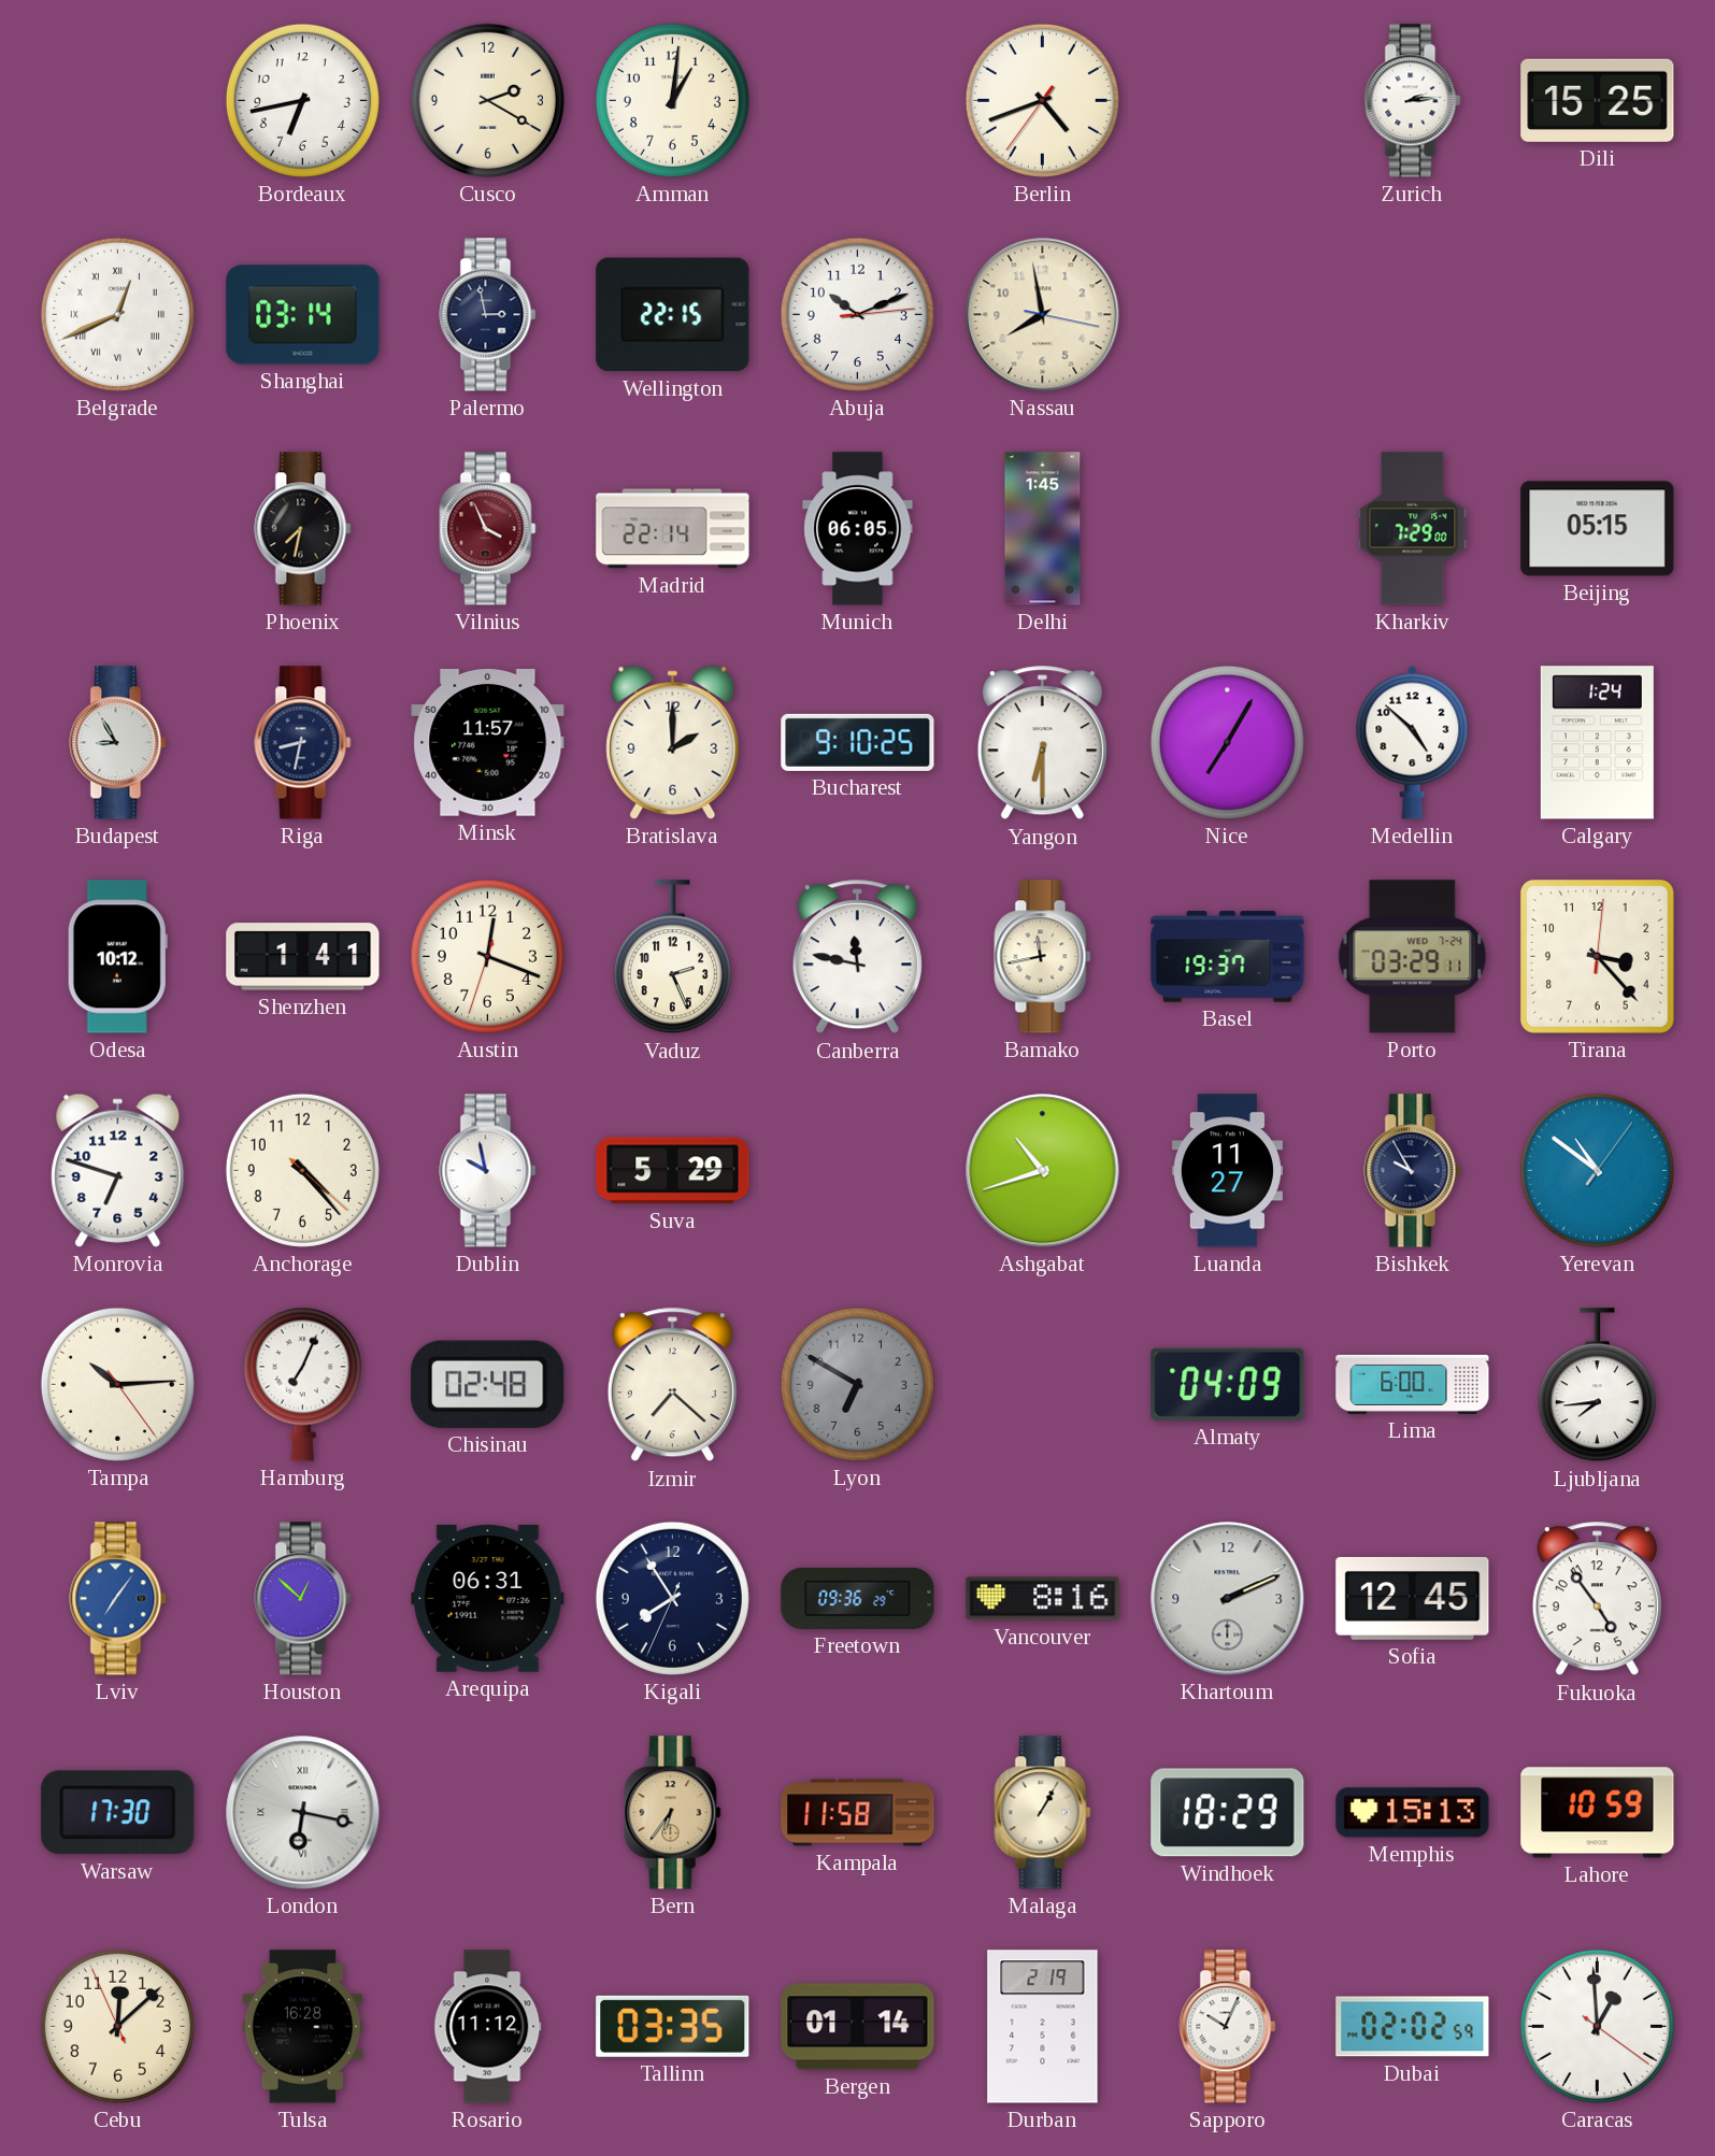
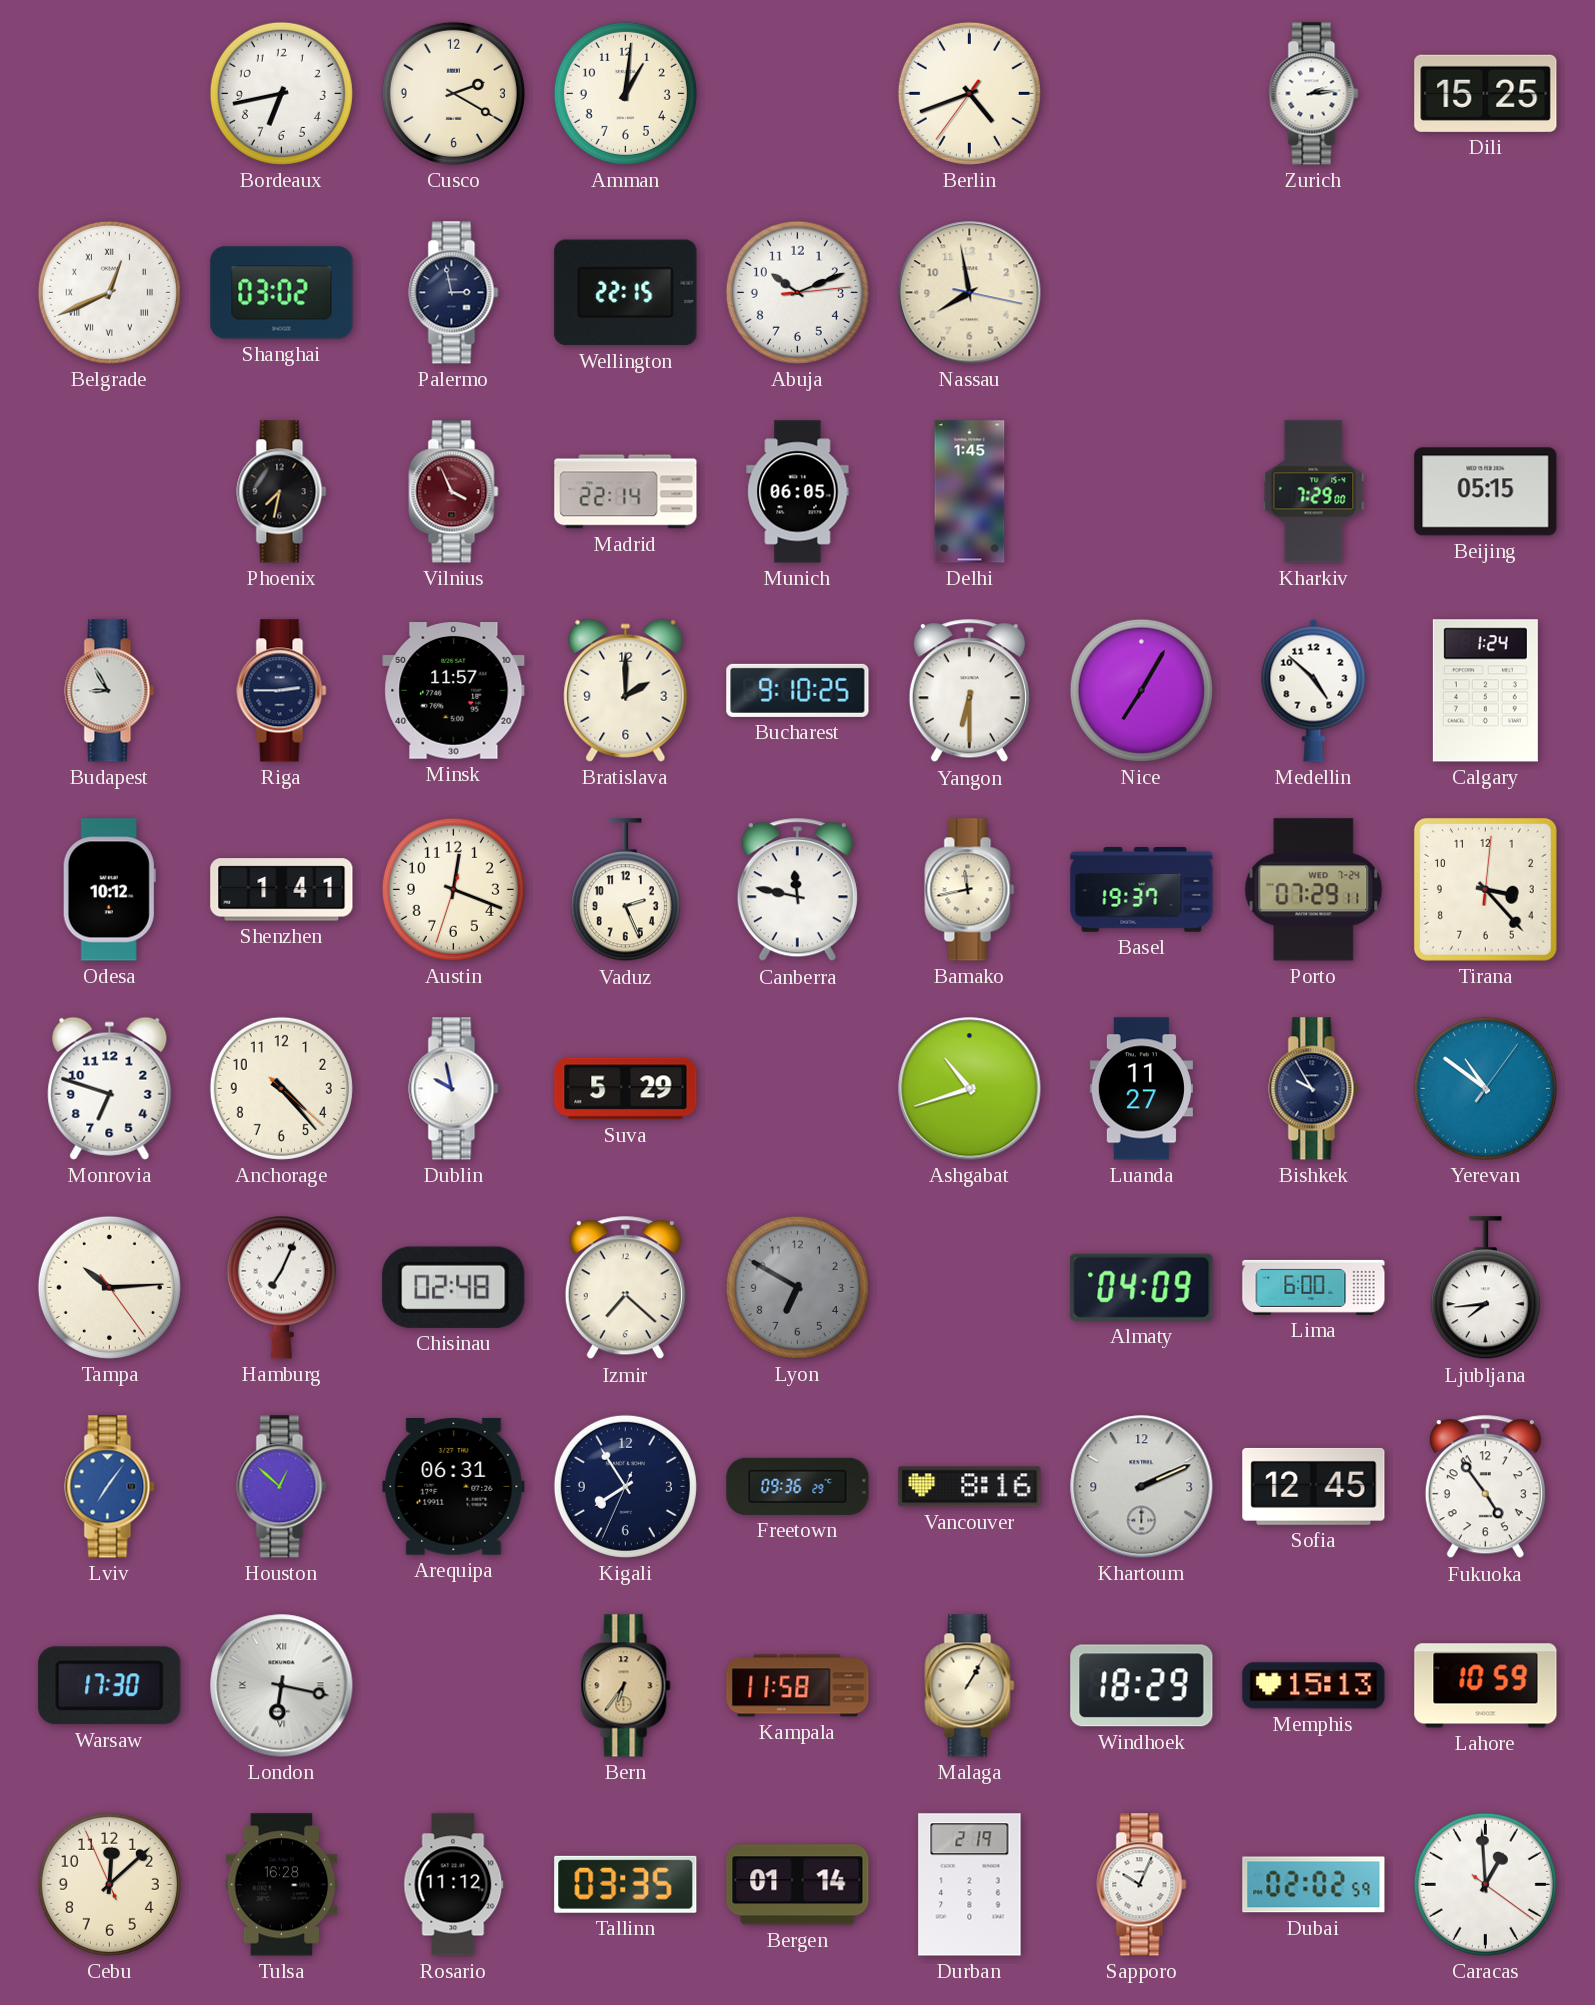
Shanghai: 03:14 -> 03:02 (282, 293)
Riga: 8:32 -> 2:45 (282, 691)
Porto: 03:29 -> 07:29 (1314, 890)
